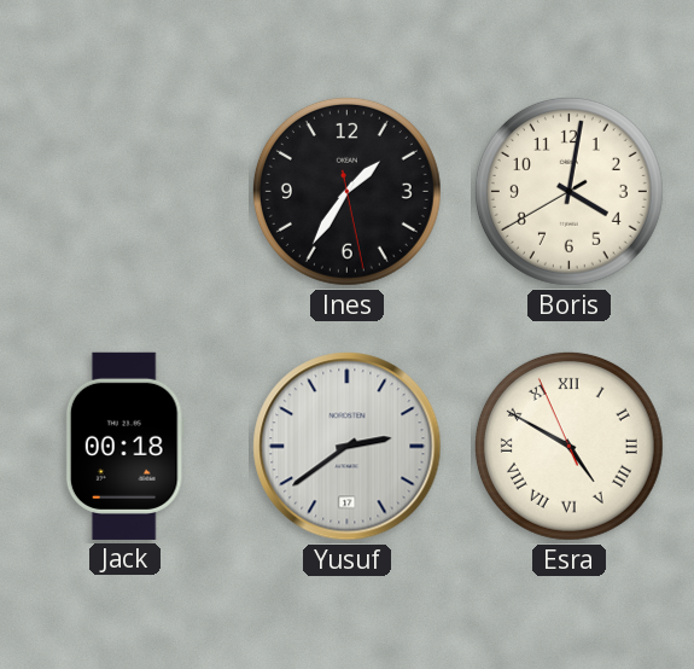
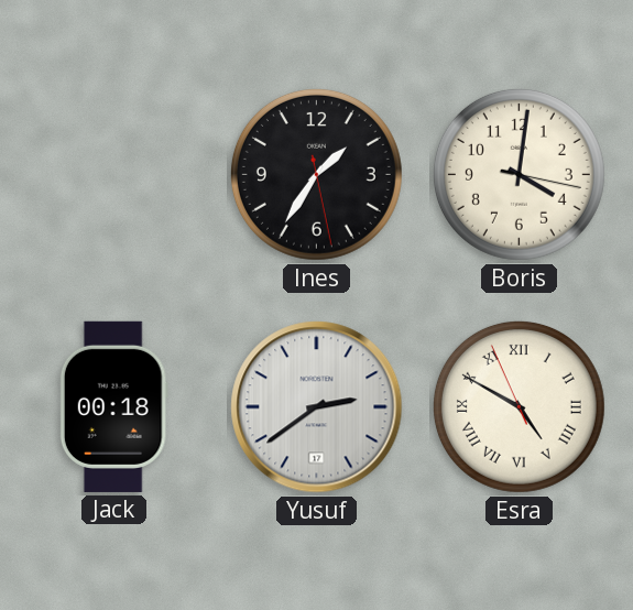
Boris: 4:01:40 -> 4:01:17 (519, 174)
